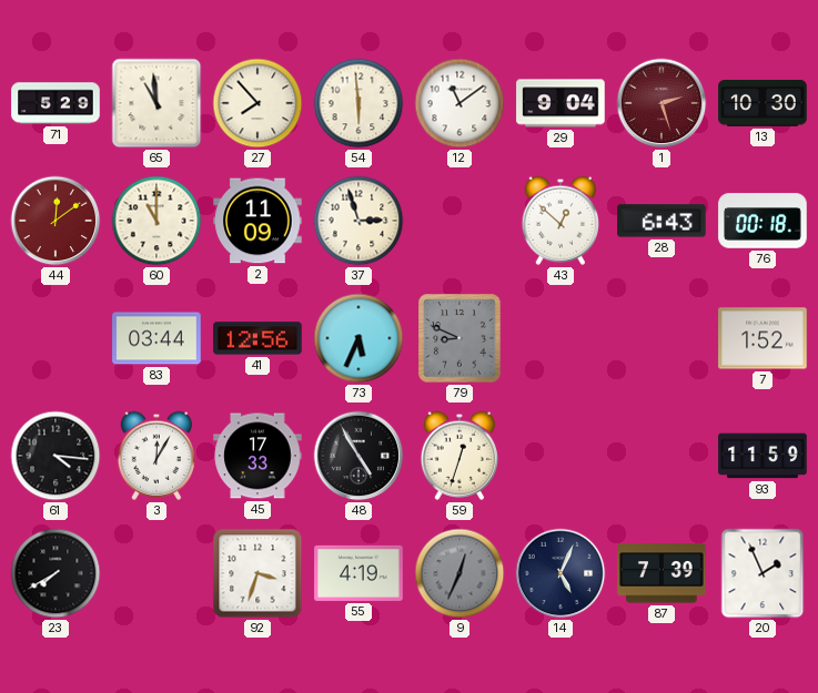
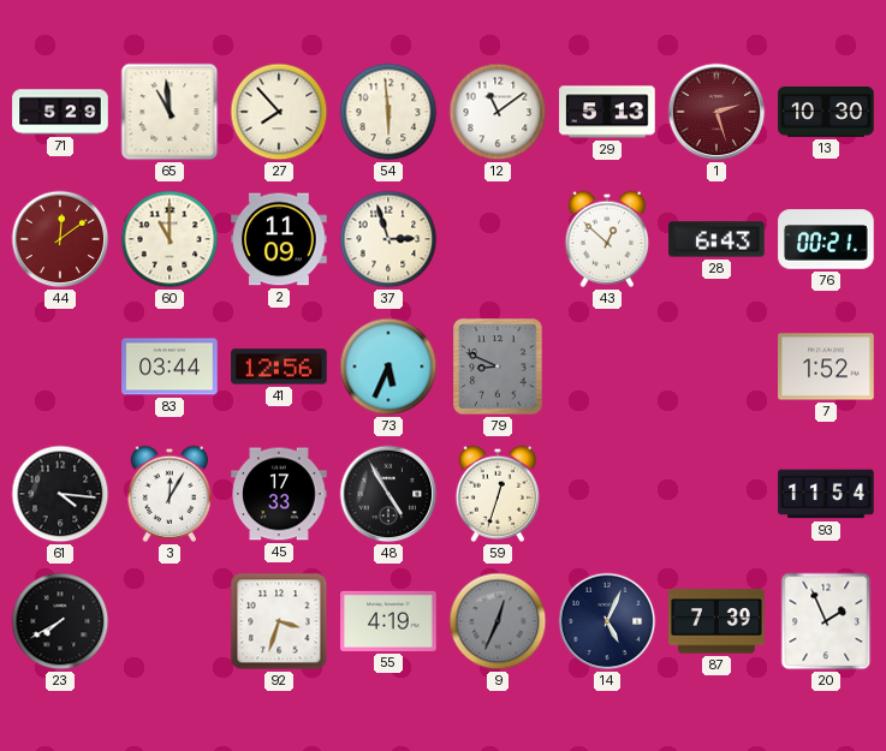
29: 9:04 -> 5:13 (607, 112)
76: 00:18 -> 00:21 (826, 239)
93: 11:59 -> 11:54 (826, 494)
